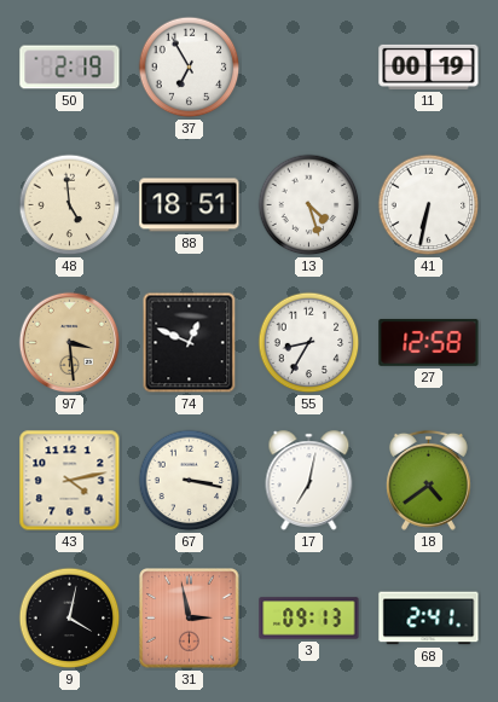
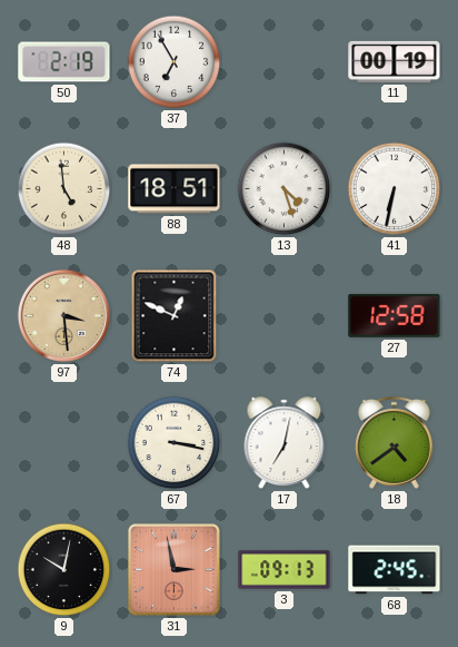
55: 8:35 -> none (309, 343)
43: 4:13 -> none (70, 481)
9: 4:02 -> 10:02 (64, 570)
68: 2:41 -> 2:45 (395, 570)
